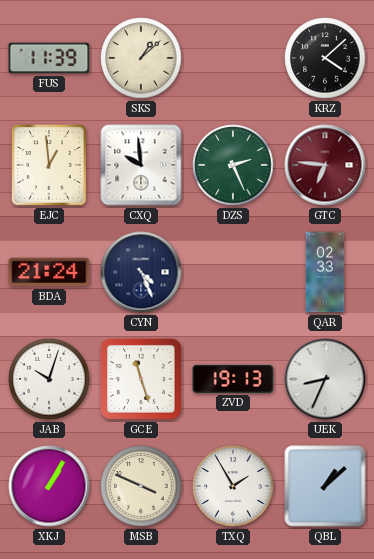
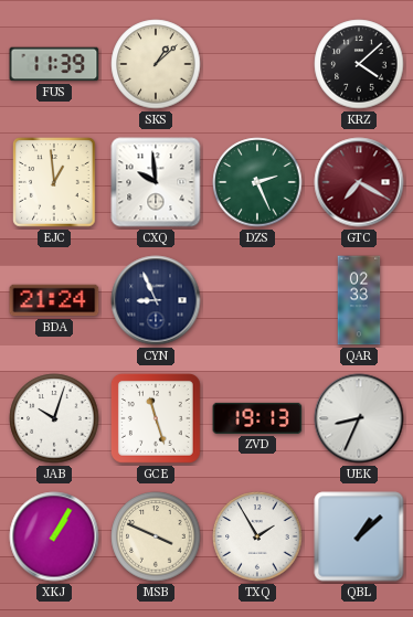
GTC: 6:46 -> 7:20 (359, 182)
CYN: 4:26 -> 8:56 (156, 300)
